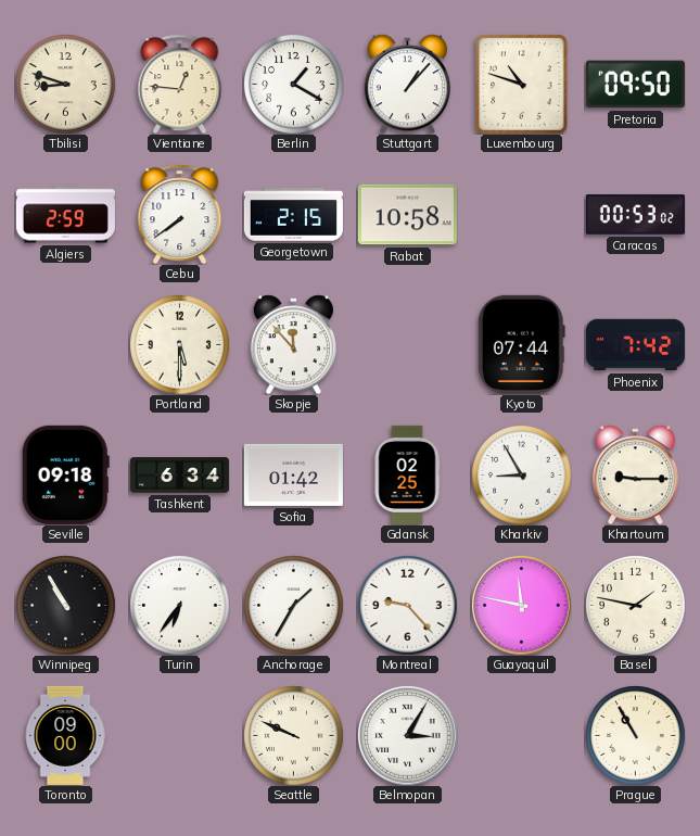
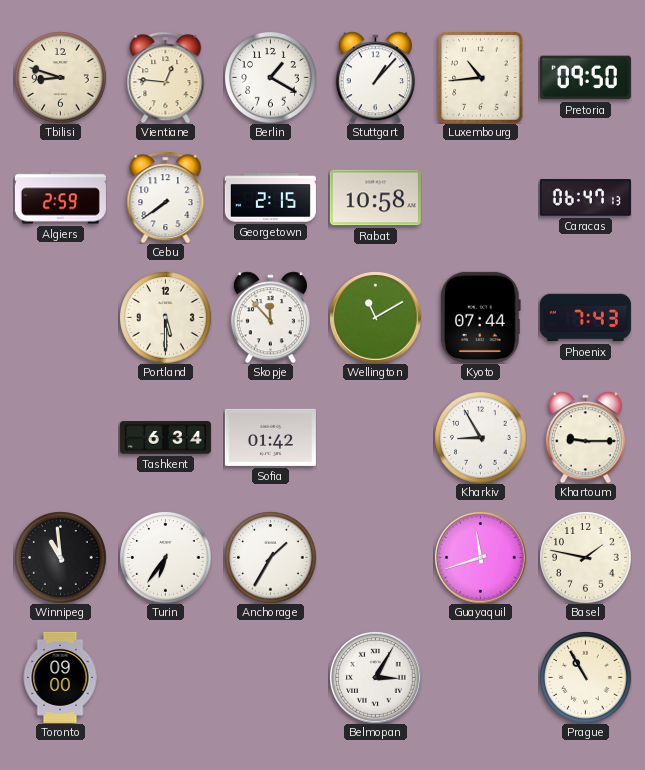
Luxembourg: 10:48 -> 10:44 (481, 77)
Caracas: 00:53 -> 06:47 (585, 198)
Wellington: none -> 11:10 (376, 318)
Phoenix: 7:42 -> 7:43 (585, 318)
Seville: 09:18 -> none (65, 474)
Gdansk: 02:25 -> none (407, 474)
Winnipeg: 10:55 -> 10:59 (60, 557)
Montreal: 9:23 -> none (407, 605)
Guayaquil: 11:47 -> 11:42 (481, 558)
Seattle: 9:49 -> none (293, 735)
